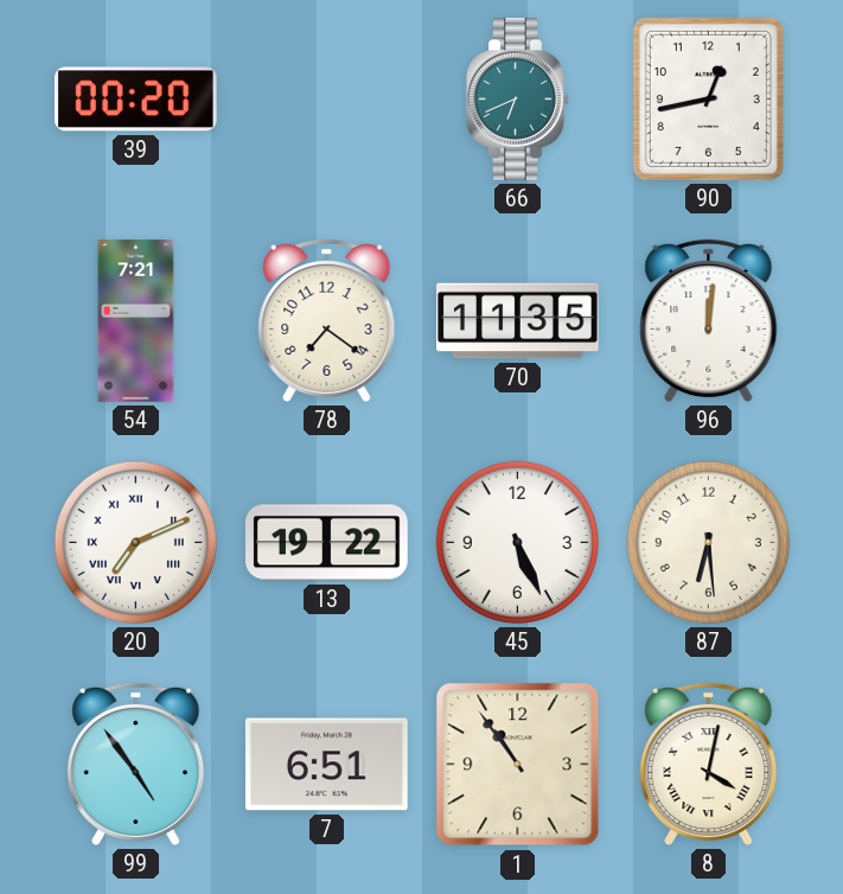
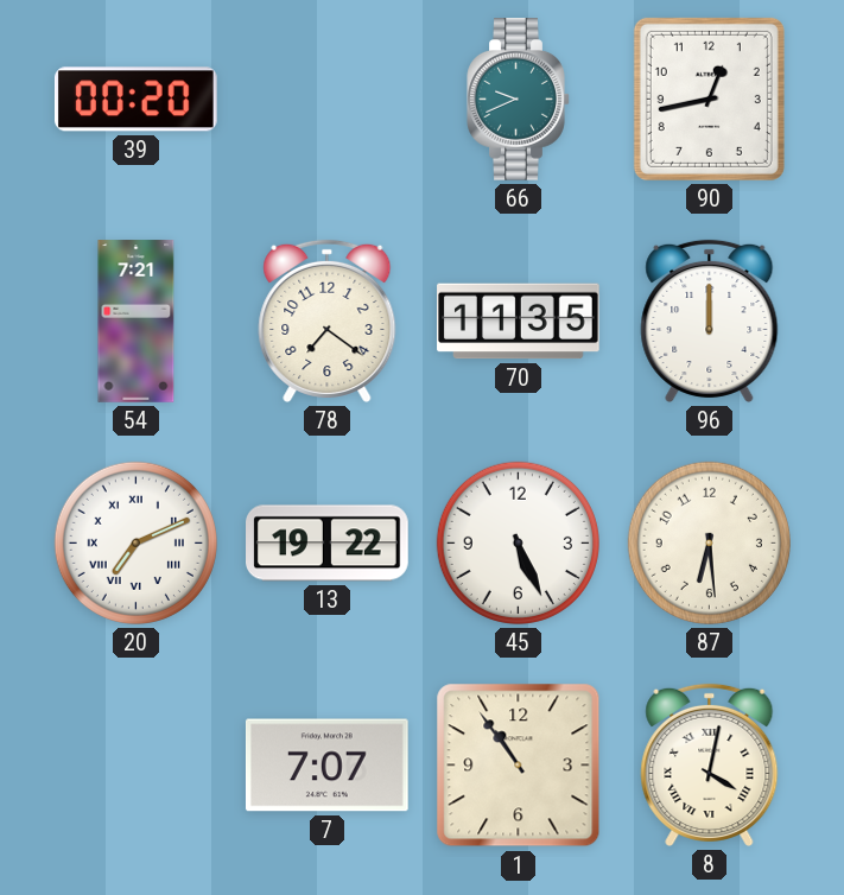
66: 6:41 -> 9:41 (519, 100)
96: 12:01 -> 12:00 (710, 320)
99: 4:54 -> none (136, 764)
7: 6:51 -> 7:07 (328, 766)
